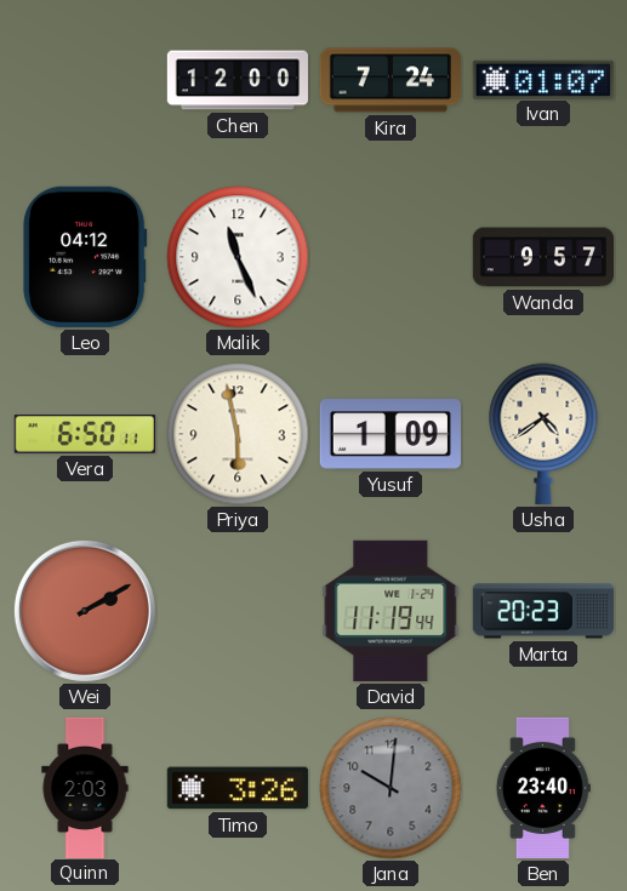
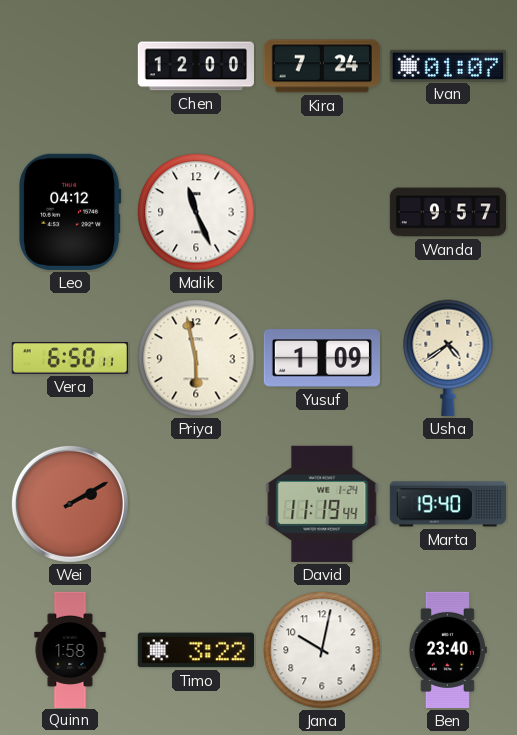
Marta: 20:23 -> 19:40 (448, 504)
Quinn: 2:03 -> 1:58 (70, 649)
Timo: 3:26 -> 3:22 (196, 650)
Jana: 10:01 -> 10:02 (322, 650)
Jana dial: grey -> white (322, 650)
